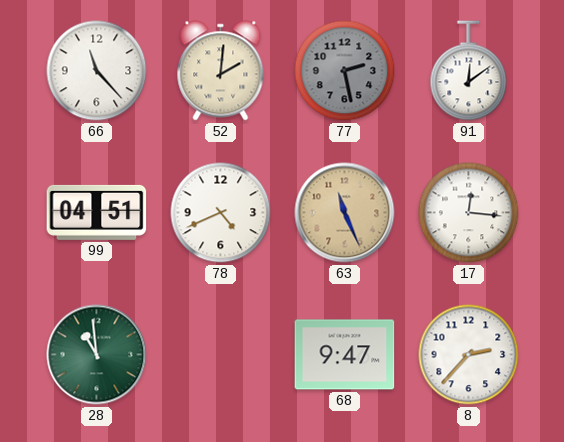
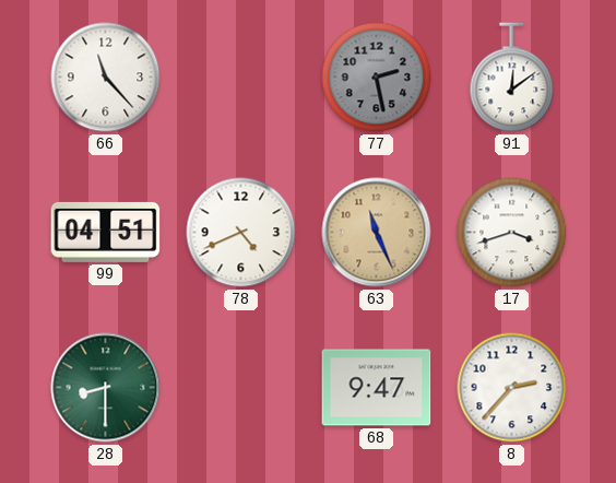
52: 2:01 -> none (221, 71)
17: 12:16 -> 3:42 (512, 233)
28: 10:59 -> 8:30 (106, 388)
